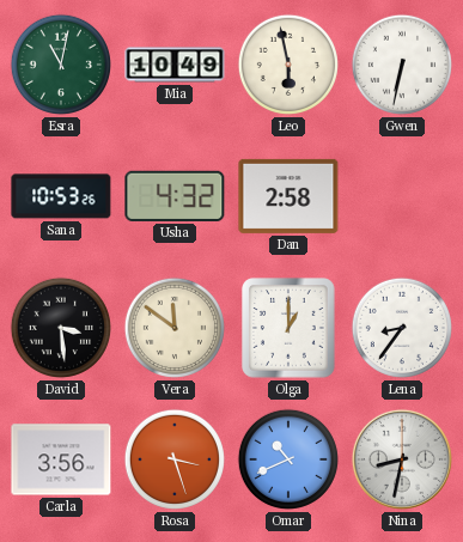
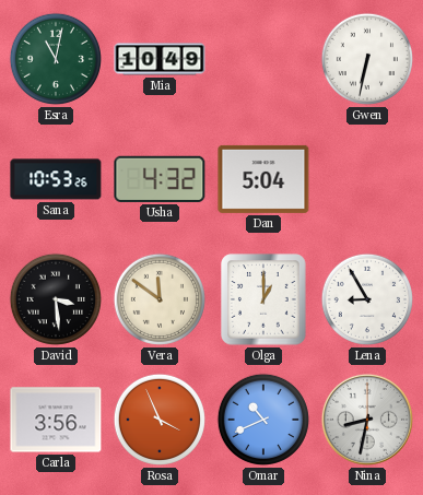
Leo: 5:58 -> none (288, 65)
Dan: 2:58 -> 5:04 (263, 179)
Lena: 8:36 -> 8:55 (367, 299)
Rosa: 3:27 -> 3:56 (160, 420)
